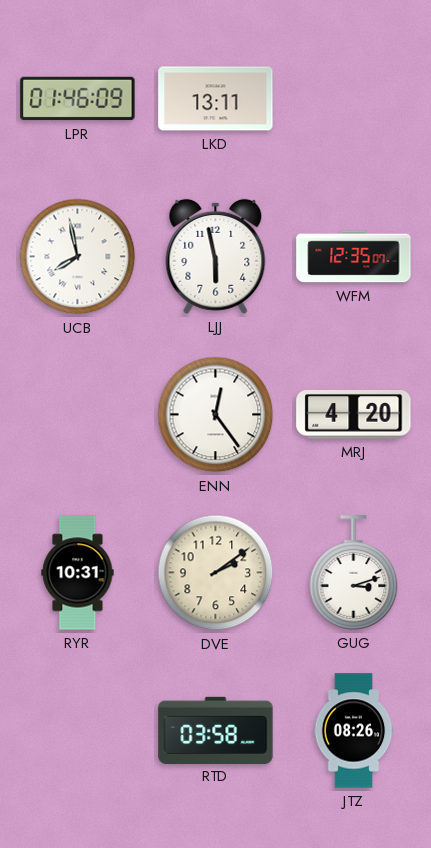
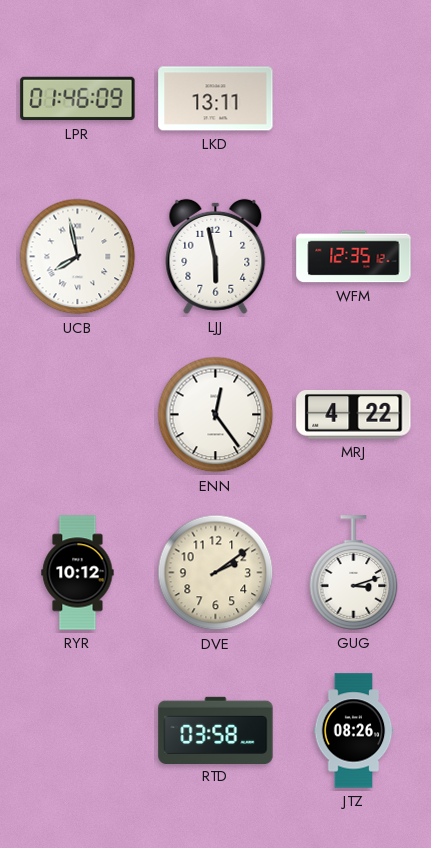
WFM: 12:35:07 -> 12:35:12 (354, 257)
MRJ: 4:20 -> 4:22 (354, 415)
RYR: 10:31 -> 10:12 (78, 573)
